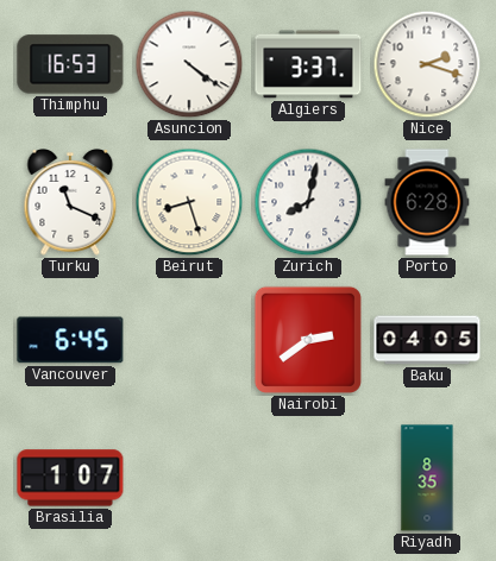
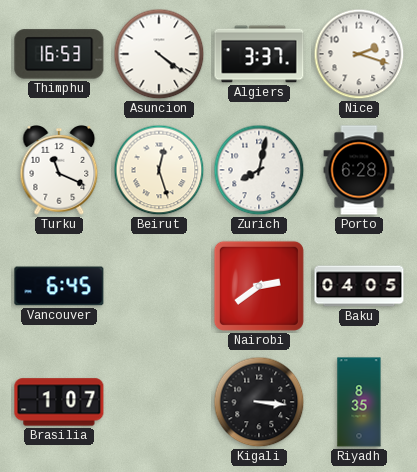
Beirut: 8:27 -> 12:27 (159, 170)
Kigali: none -> 3:16 (259, 402)
